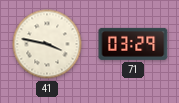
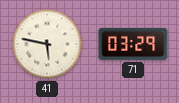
41: 3:47 -> 5:47 (47, 44)
